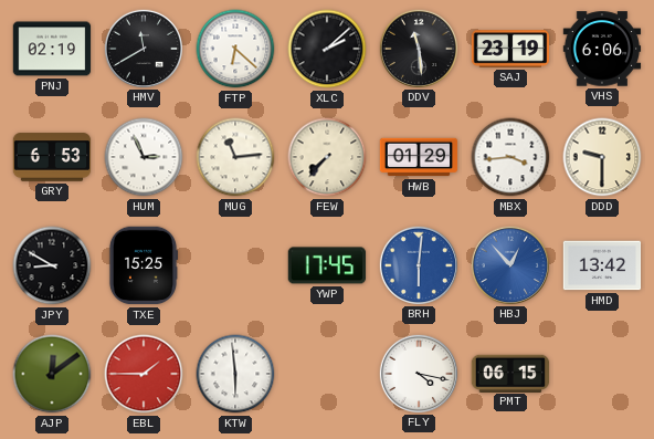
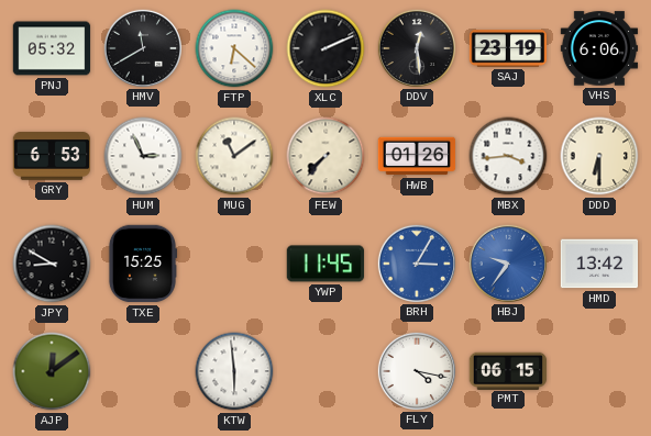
PNJ: 02:19 -> 05:32 (52, 48)
XLC: 2:08 -> 2:11 (325, 48)
DDV: 11:29 -> 12:29 (416, 47)
MUG: 11:14 -> 11:09 (234, 156)
HWB: 01:29 -> 01:26 (417, 156)
DDD: 9:30 -> 6:30 (599, 156)
YWP: 17:45 -> 11:45 (325, 264)
BRH: 6:01 -> 3:05 (416, 262)
HBJ: 12:53 -> 9:36 (507, 262)
EBL: 1:45 -> none (144, 374)
